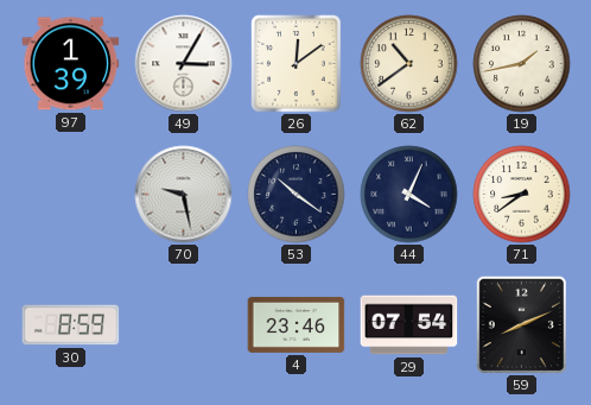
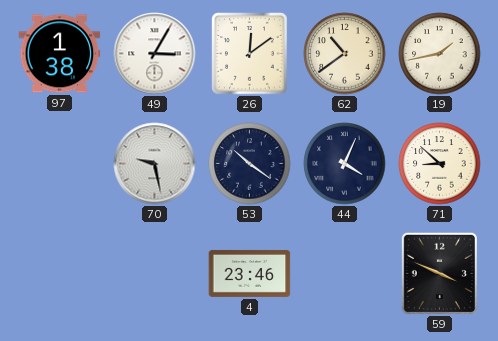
97: 1:39 -> 1:38 (60, 54)
71: 8:39 -> 8:52 (440, 164)
30: 8:59 -> none (71, 325)
29: 07:54 -> none (409, 325)
59: 8:11 -> 3:49 (439, 273)
